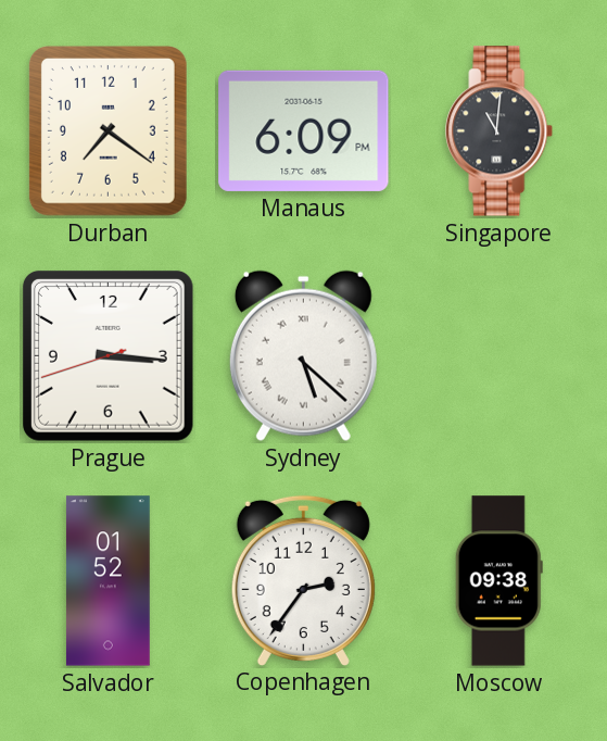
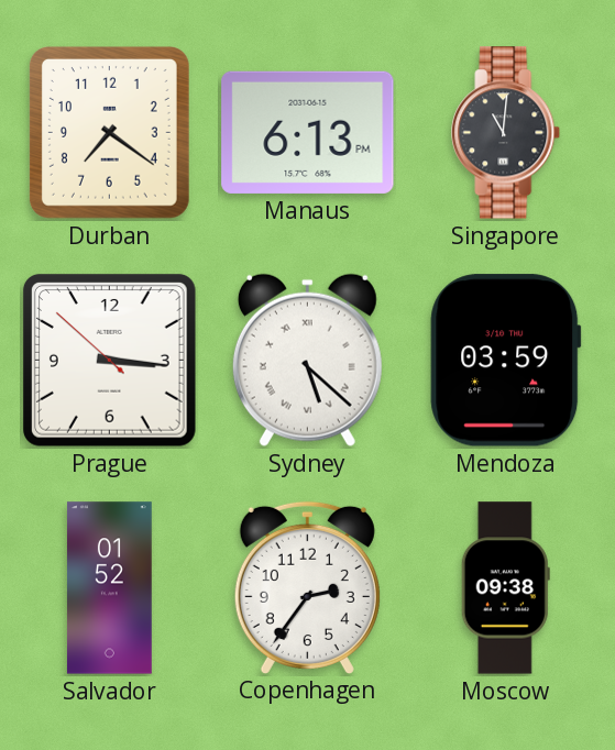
Manaus: 6:09 -> 6:13 (308, 132)
Prague: 3:15:42 -> 3:15:52 (110, 360)
Mendoza: none -> 03:59 (506, 361)
